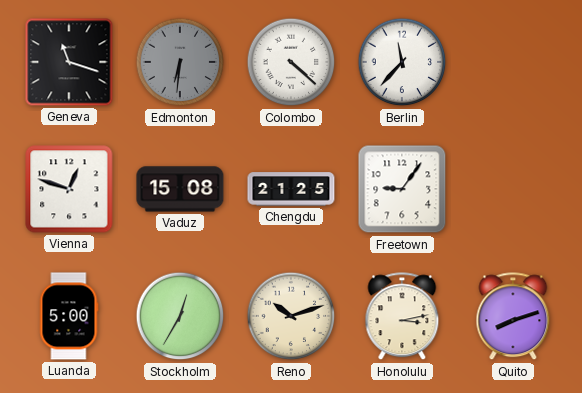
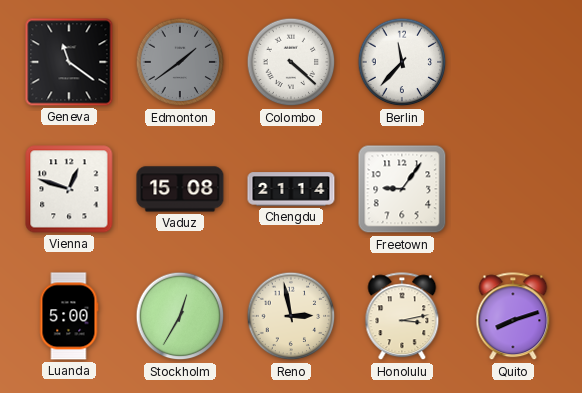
Geneva: 11:18 -> 11:21 (69, 62)
Edmonton: 6:31 -> 1:39 (180, 62)
Chengdu: 21:25 -> 21:14 (291, 189)
Reno: 10:12 -> 2:58 (291, 316)
